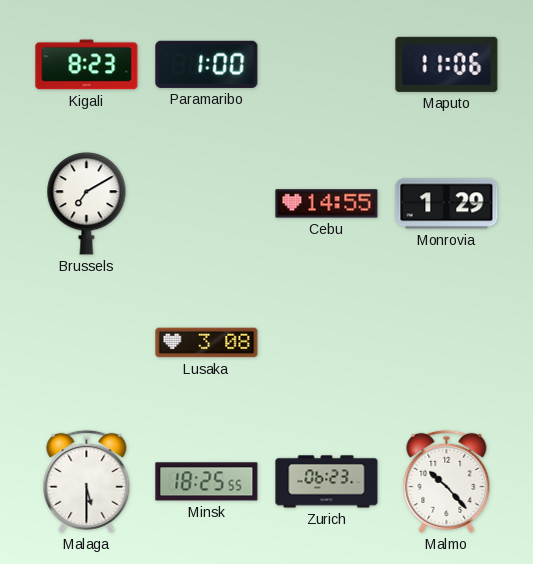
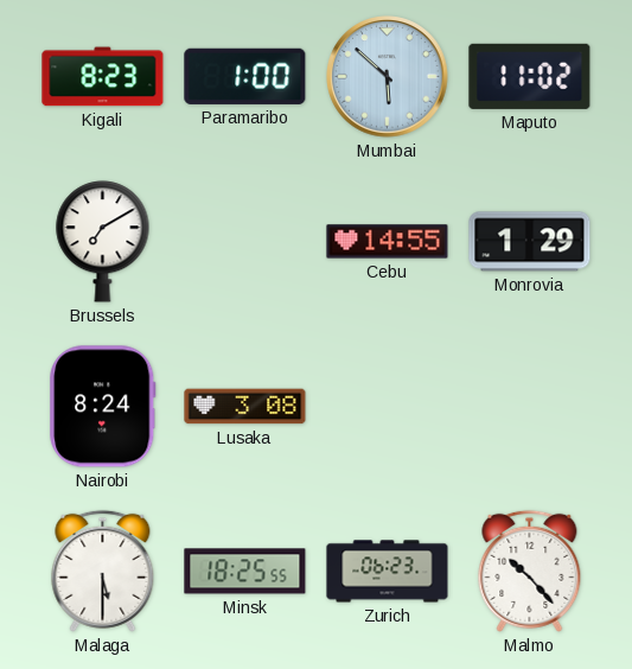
Mumbai: none -> 5:52 (388, 77)
Maputo: 11:06 -> 11:02 (530, 76)
Nairobi: none -> 8:24 (103, 407)
